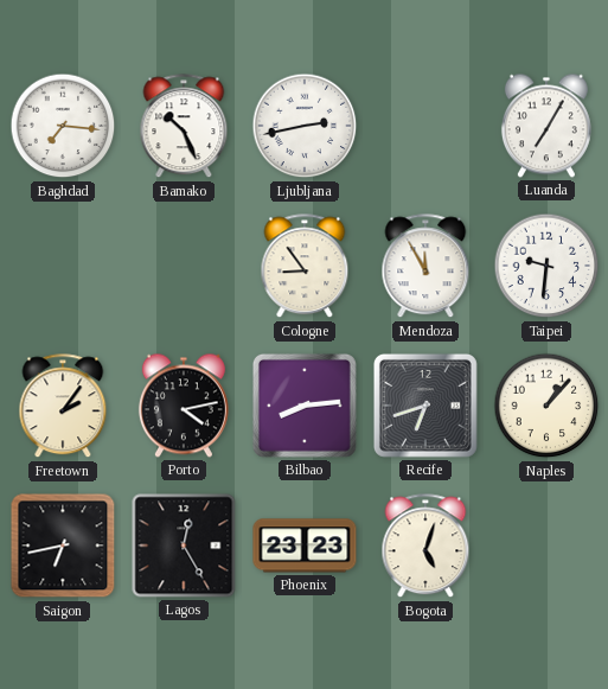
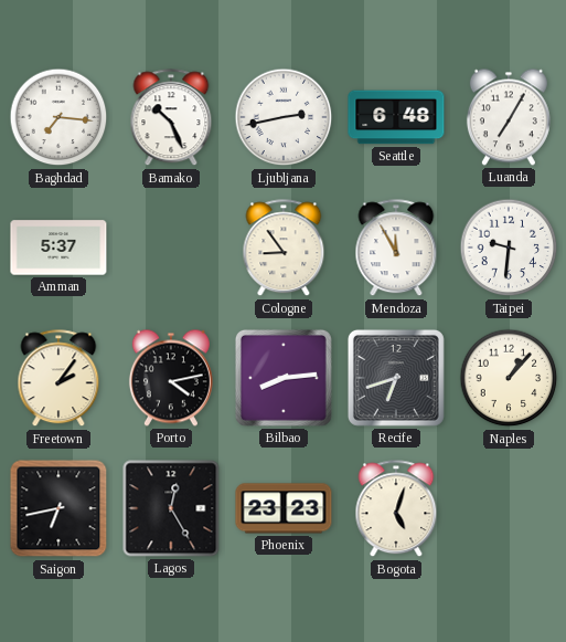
Seattle: none -> 6:48 (396, 117)
Amman: none -> 5:37 (58, 248)
